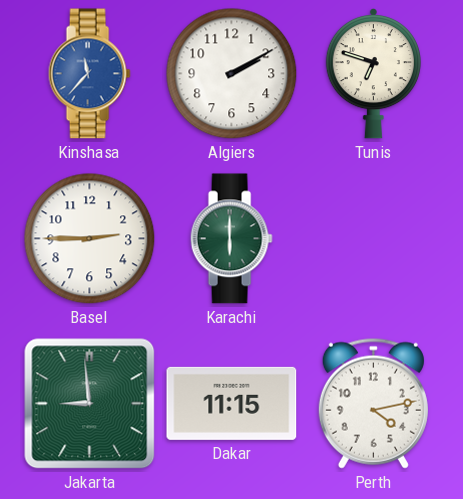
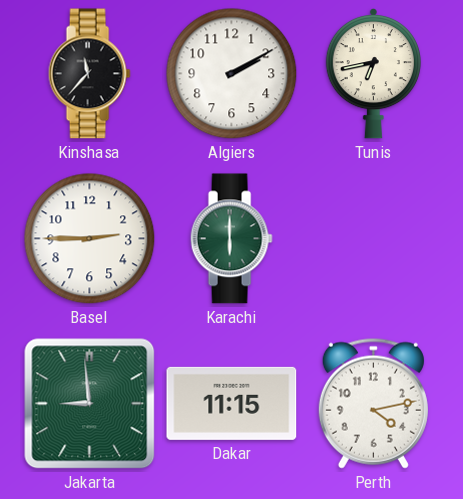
Kinshasa dial: blue -> black (89, 74)
Tunis: 6:48 -> 6:43 (373, 73)
